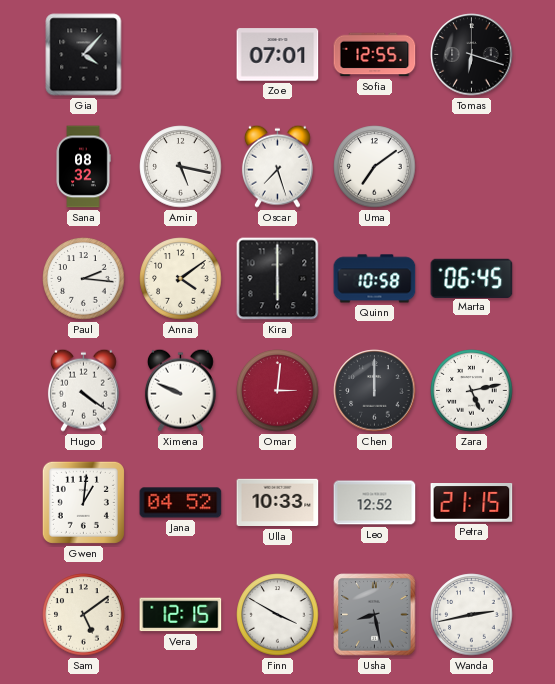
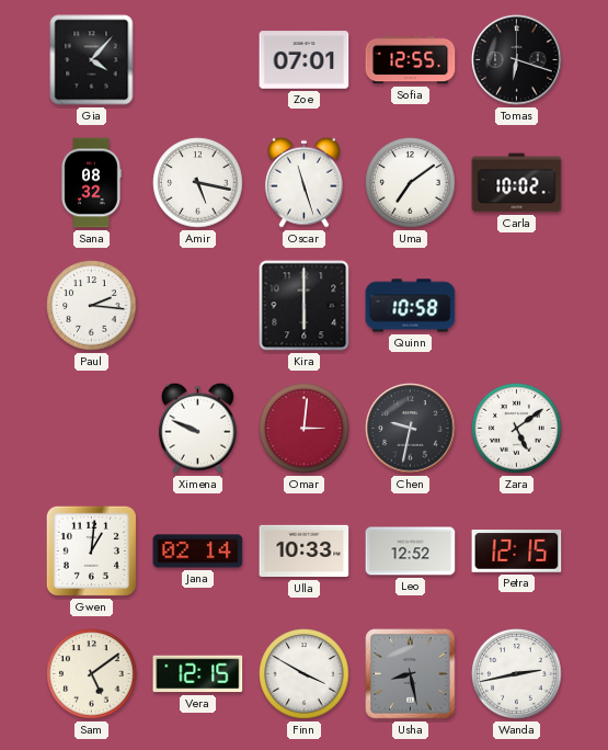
Oscar: 7:27 -> 11:27 (303, 182)
Carla: none -> 10:02 (517, 183)
Anna: 4:09 -> none (181, 279)
Marta: 06:45 -> none (472, 278)
Hugo: 4:21 -> none (83, 390)
Chen: 12:00 -> 9:32 (411, 429)
Zara: 5:13 -> 5:09 (517, 429)
Jana: 04:52 -> 02:14 (198, 552)
Petra: 21:15 -> 12:15 (517, 552)
